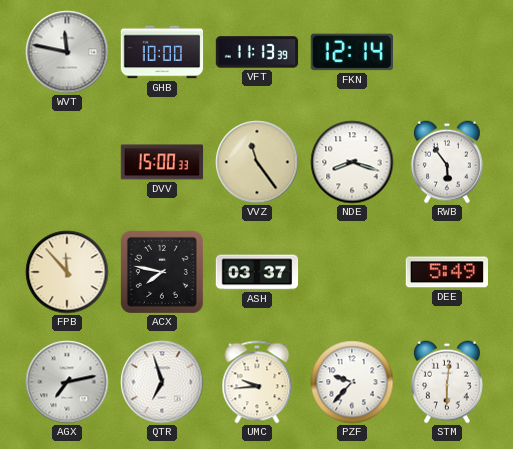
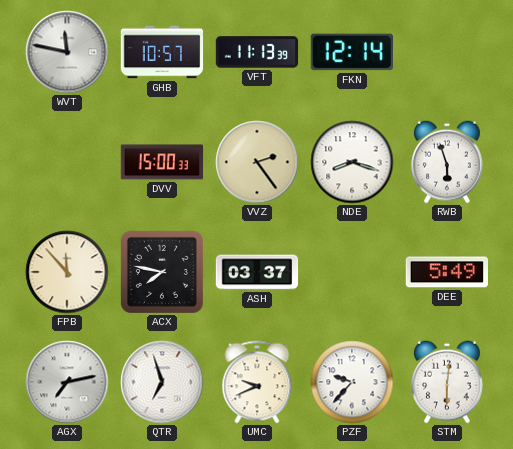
GHB: 10:00 -> 10:57 (162, 52)
VVZ: 11:24 -> 2:24 (257, 162)
RWB: 5:54 -> 5:57 (448, 162)
UMC: 9:44 -> 9:41 (257, 382)
